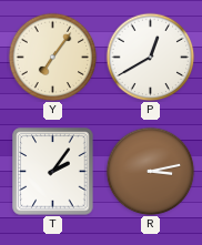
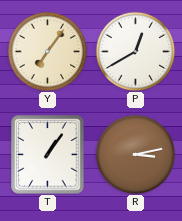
T: 2:06 -> 1:06 (48, 155)
